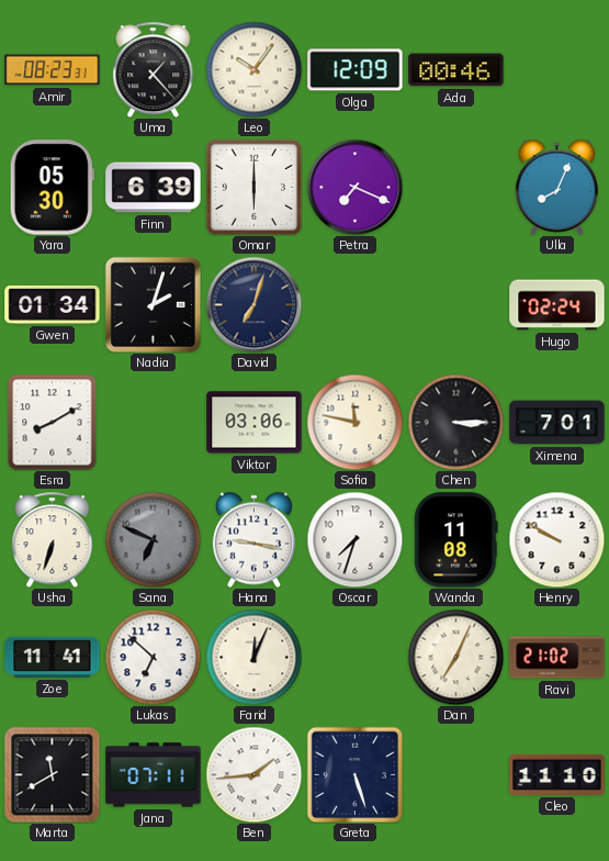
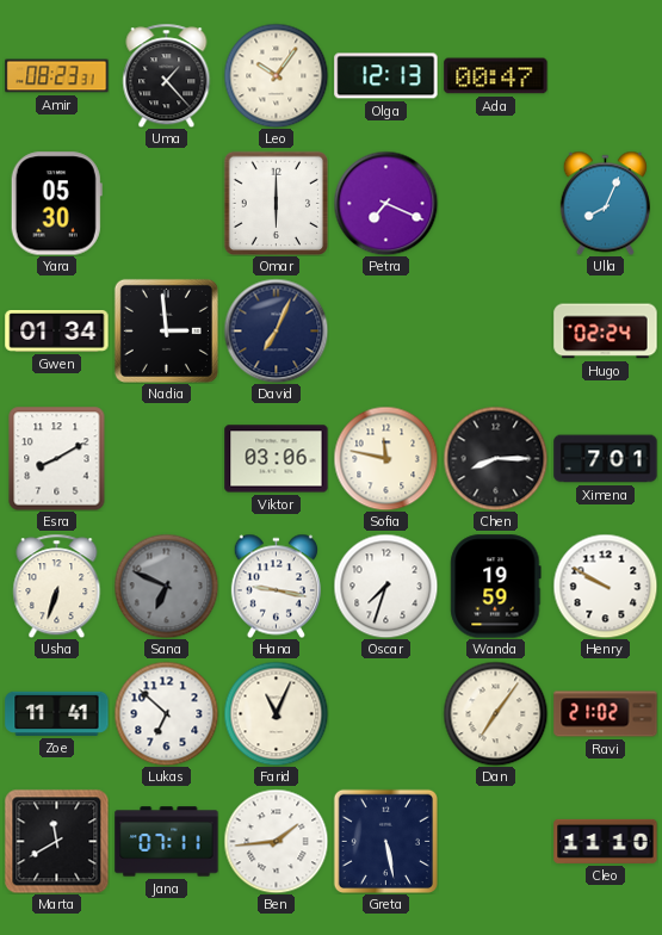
Olga: 12:09 -> 12:13 (386, 76)
Ada: 00:46 -> 00:47 (496, 76)
Finn: 6:39 -> none (154, 188)
Nadia: 2:03 -> 2:59 (166, 330)
David: 7:03 -> 7:04 (276, 330)
Chen: 3:15 -> 8:15 (495, 458)
Wanda: 11:08 -> 19:59 (496, 587)
Farid: 12:04 -> 11:04 (276, 713)
Dan: 7:04 -> 7:06 (495, 713)
Greta: 5:27 -> 5:28 (385, 841)
